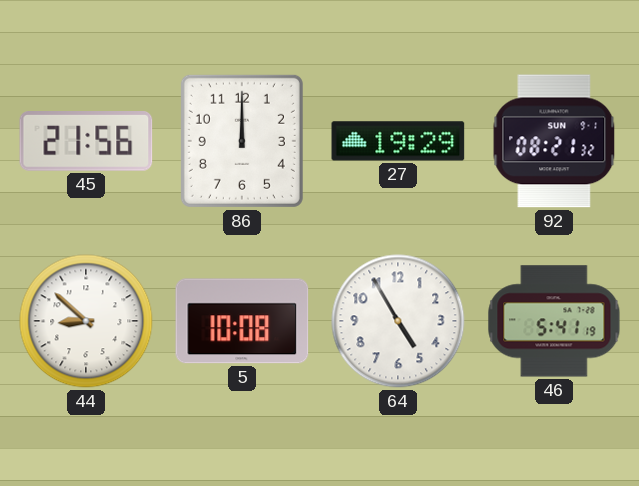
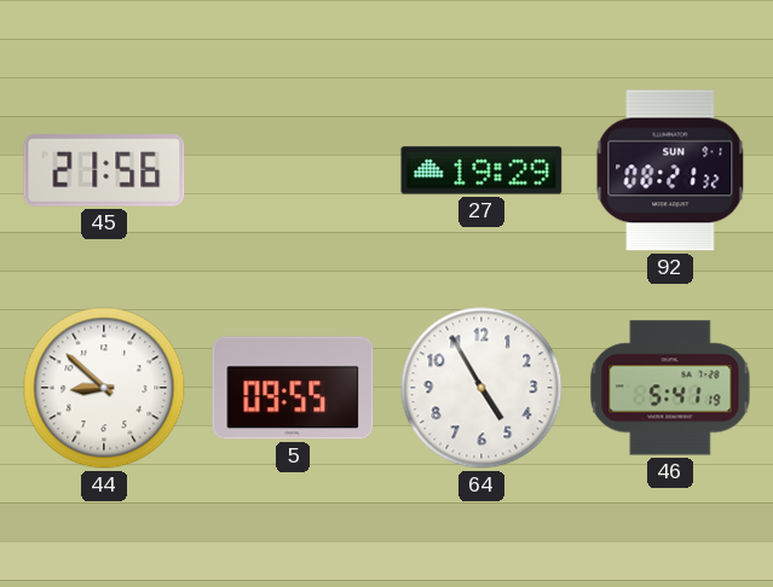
86: 12:00 -> none (242, 141)
5: 10:08 -> 09:55 (293, 388)
